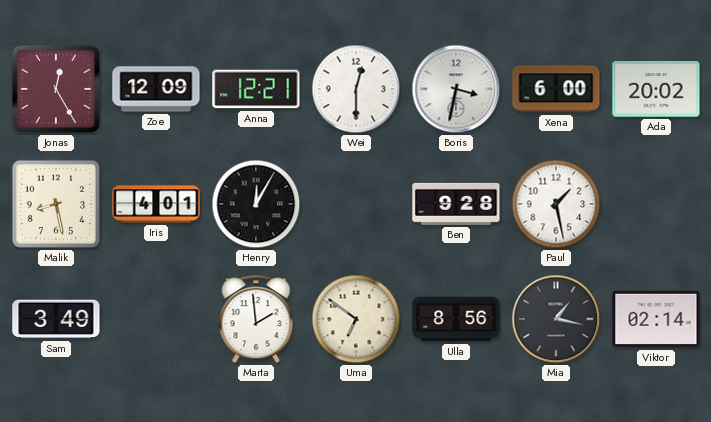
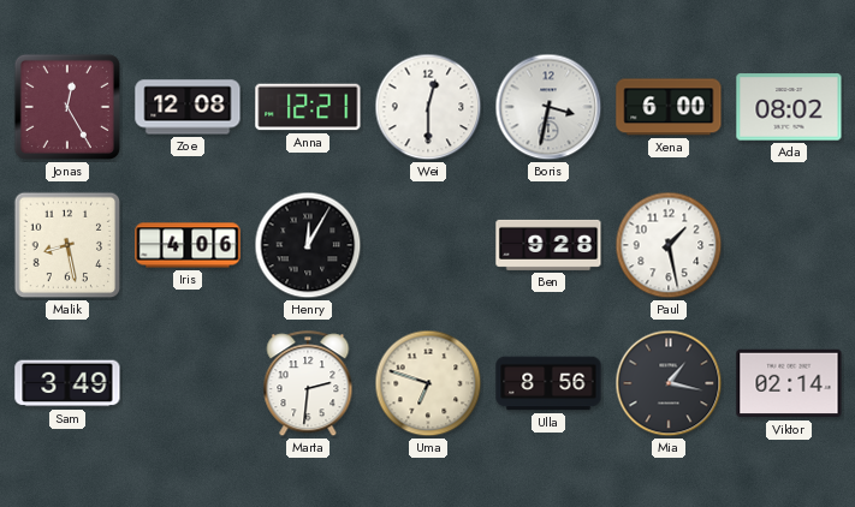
Zoe: 12:09 -> 12:08 (188, 107)
Ada: 20:02 -> 08:02 (789, 107)
Iris: 4:01 -> 4:06 (188, 245)
Marta: 1:59 -> 2:31 (308, 384)
Uma: 6:51 -> 6:48 (428, 383)
